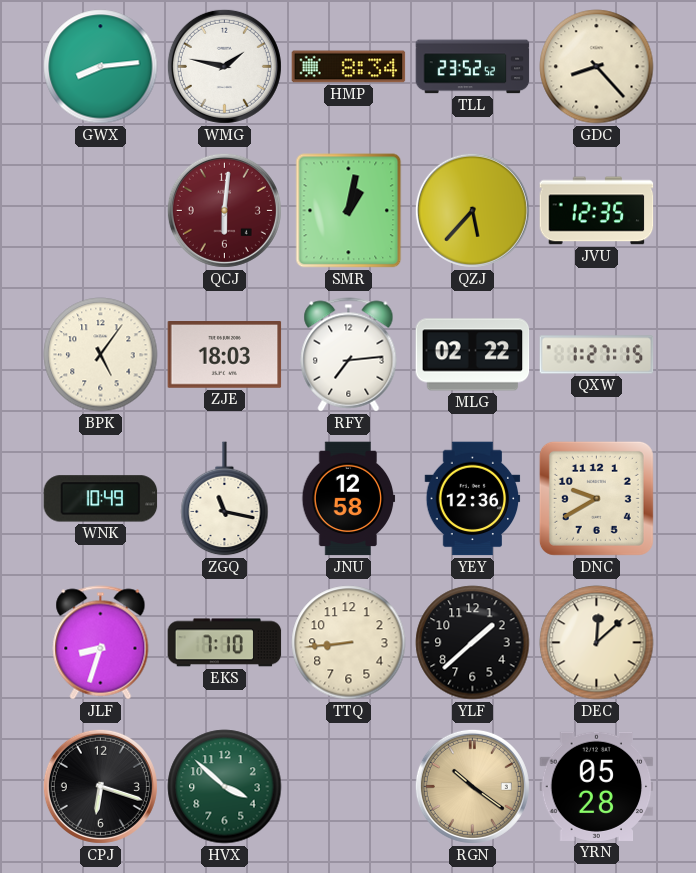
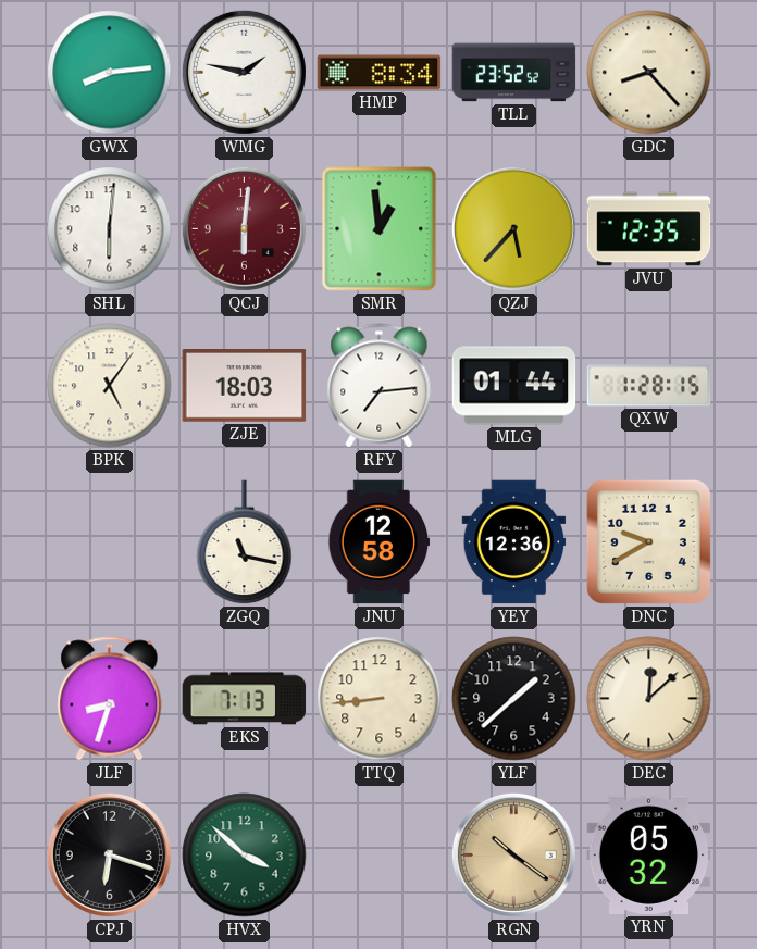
SHL: none -> 6:01 (110, 229)
SMR: 1:02 -> 12:59 (380, 229)
MLG: 02:22 -> 01:44 (514, 386)
QXW: 1:27 -> 1:28 (649, 386)
WNK: 10:49 -> none (101, 499)
EKS: 7:10 -> 7:13 (245, 699)
YRN: 05:28 -> 05:32 (649, 854)
